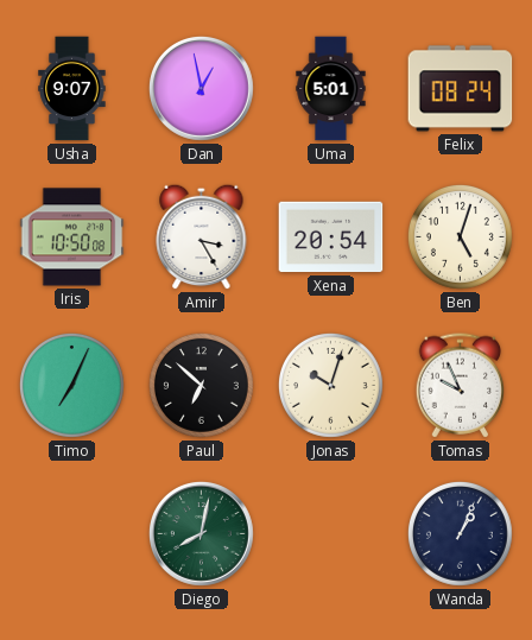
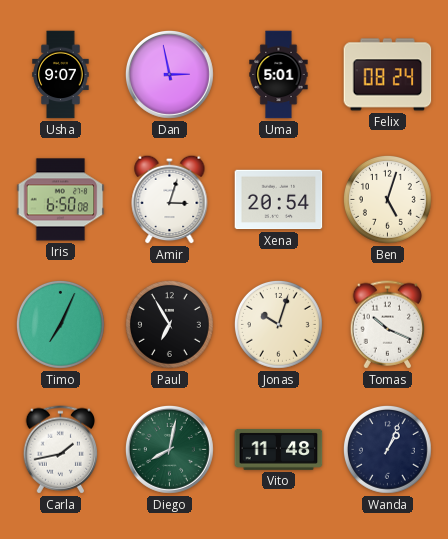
Dan: 12:58 -> 2:58 (170, 75)
Iris: 10:50 -> 6:50 (61, 200)
Amir: 3:25 -> 3:03 (170, 199)
Paul: 6:52 -> 6:55 (169, 324)
Tomas: 9:56 -> 10:19 (387, 325)
Carla: none -> 1:43 (60, 450)
Vito: none -> 11:48 (279, 449)
